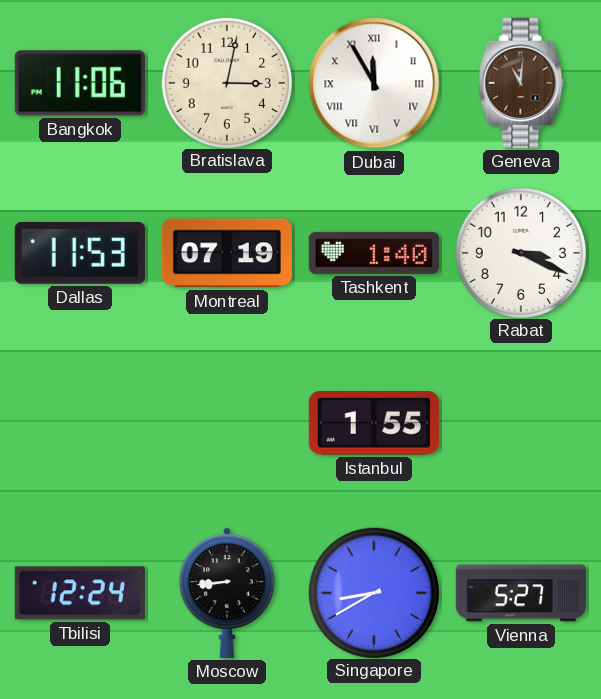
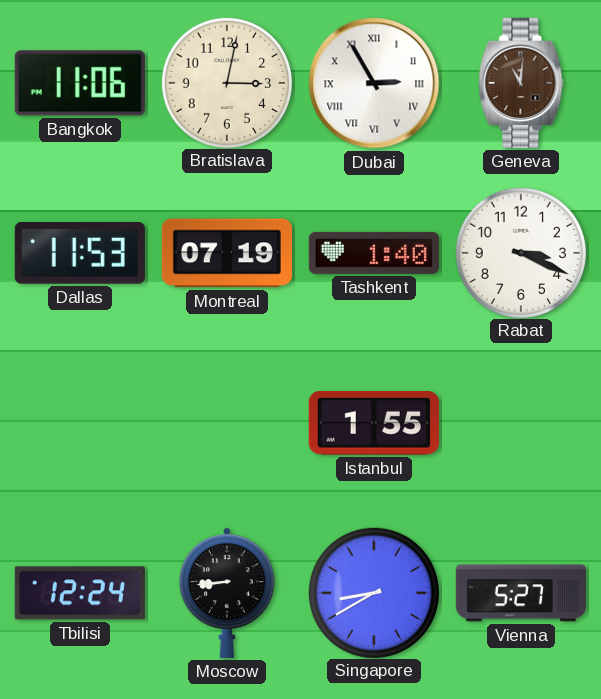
Dubai: 11:55 -> 2:55 (374, 83)
